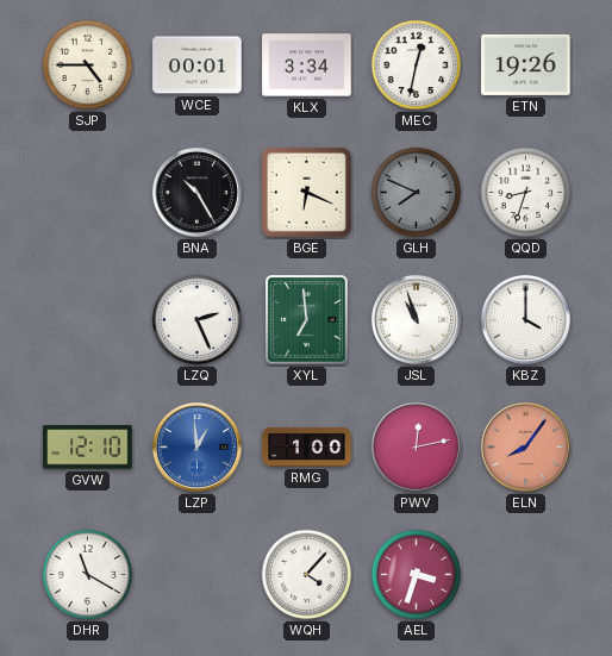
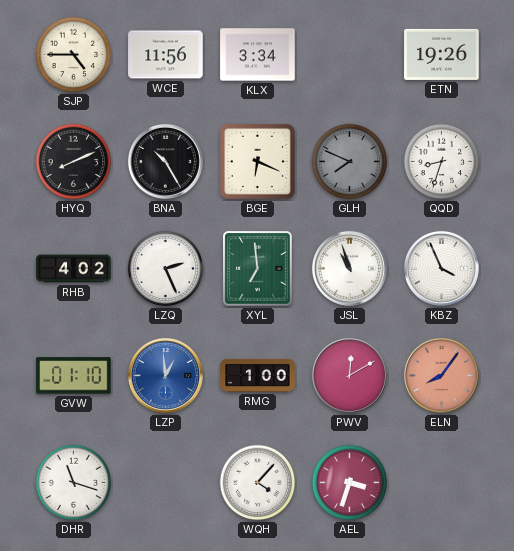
WCE: 00:01 -> 11:56 (166, 55)
MEC: 12:32 -> none (417, 65)
HYQ: none -> 8:11 (74, 162)
RHB: none -> 4:02 (74, 269)
KBZ: 4:00 -> 3:56 (441, 268)
GVW: 12:10 -> 01:10 (74, 376)
PWV: 12:13 -> 12:10 (349, 375)
DHR: 11:20 -> 11:18 (74, 483)
